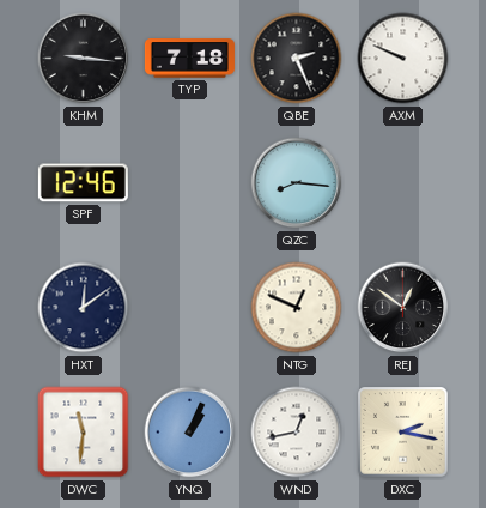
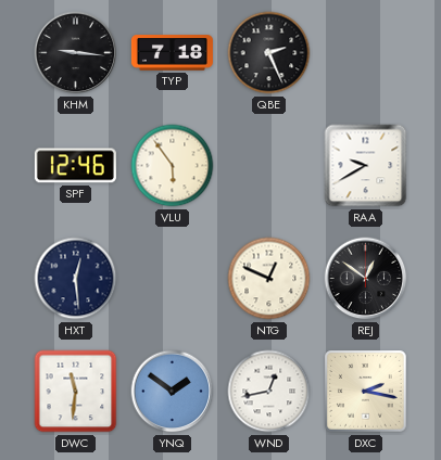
AXM: 9:49 -> none (403, 59)
VLU: none -> 5:54 (173, 166)
QZC: 8:16 -> none (297, 183)
RAA: none -> 9:40 (366, 166)
HXT: 12:09 -> 12:29 (76, 279)
YNQ: 1:04 -> 1:51 (173, 392)
